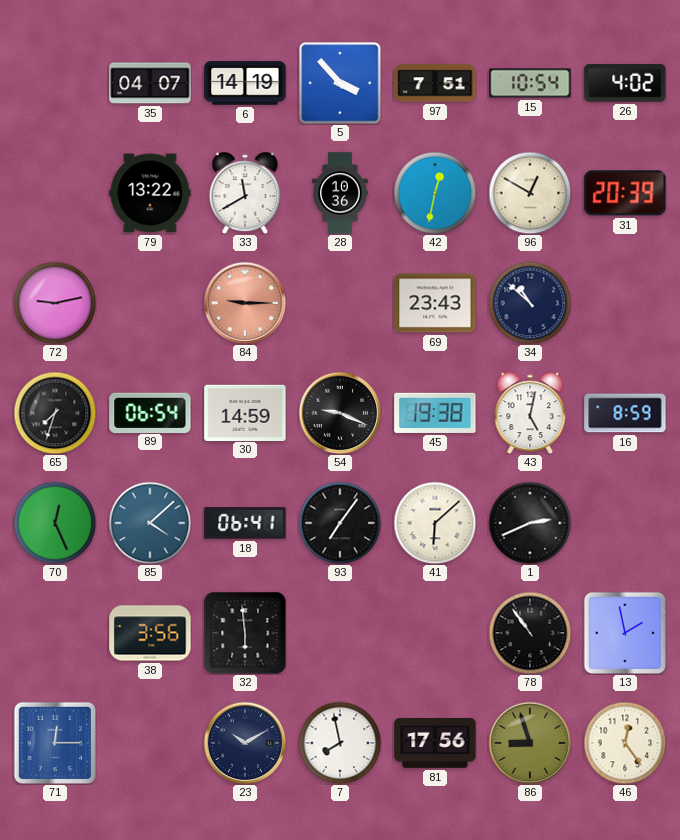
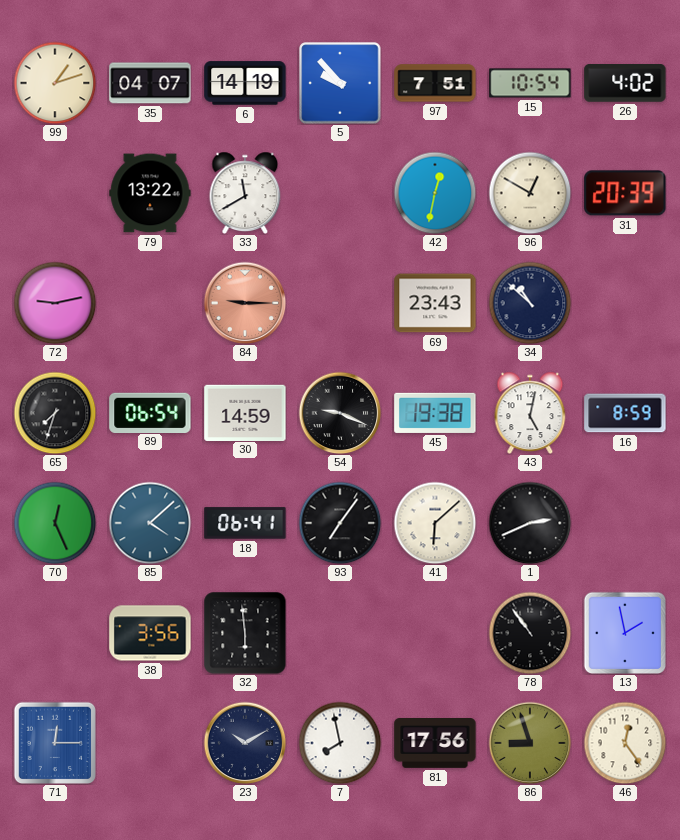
99: none -> 1:12 (55, 83)
5: 3:53 -> 9:53 (340, 83)
28: 10:36 -> none (340, 193)
